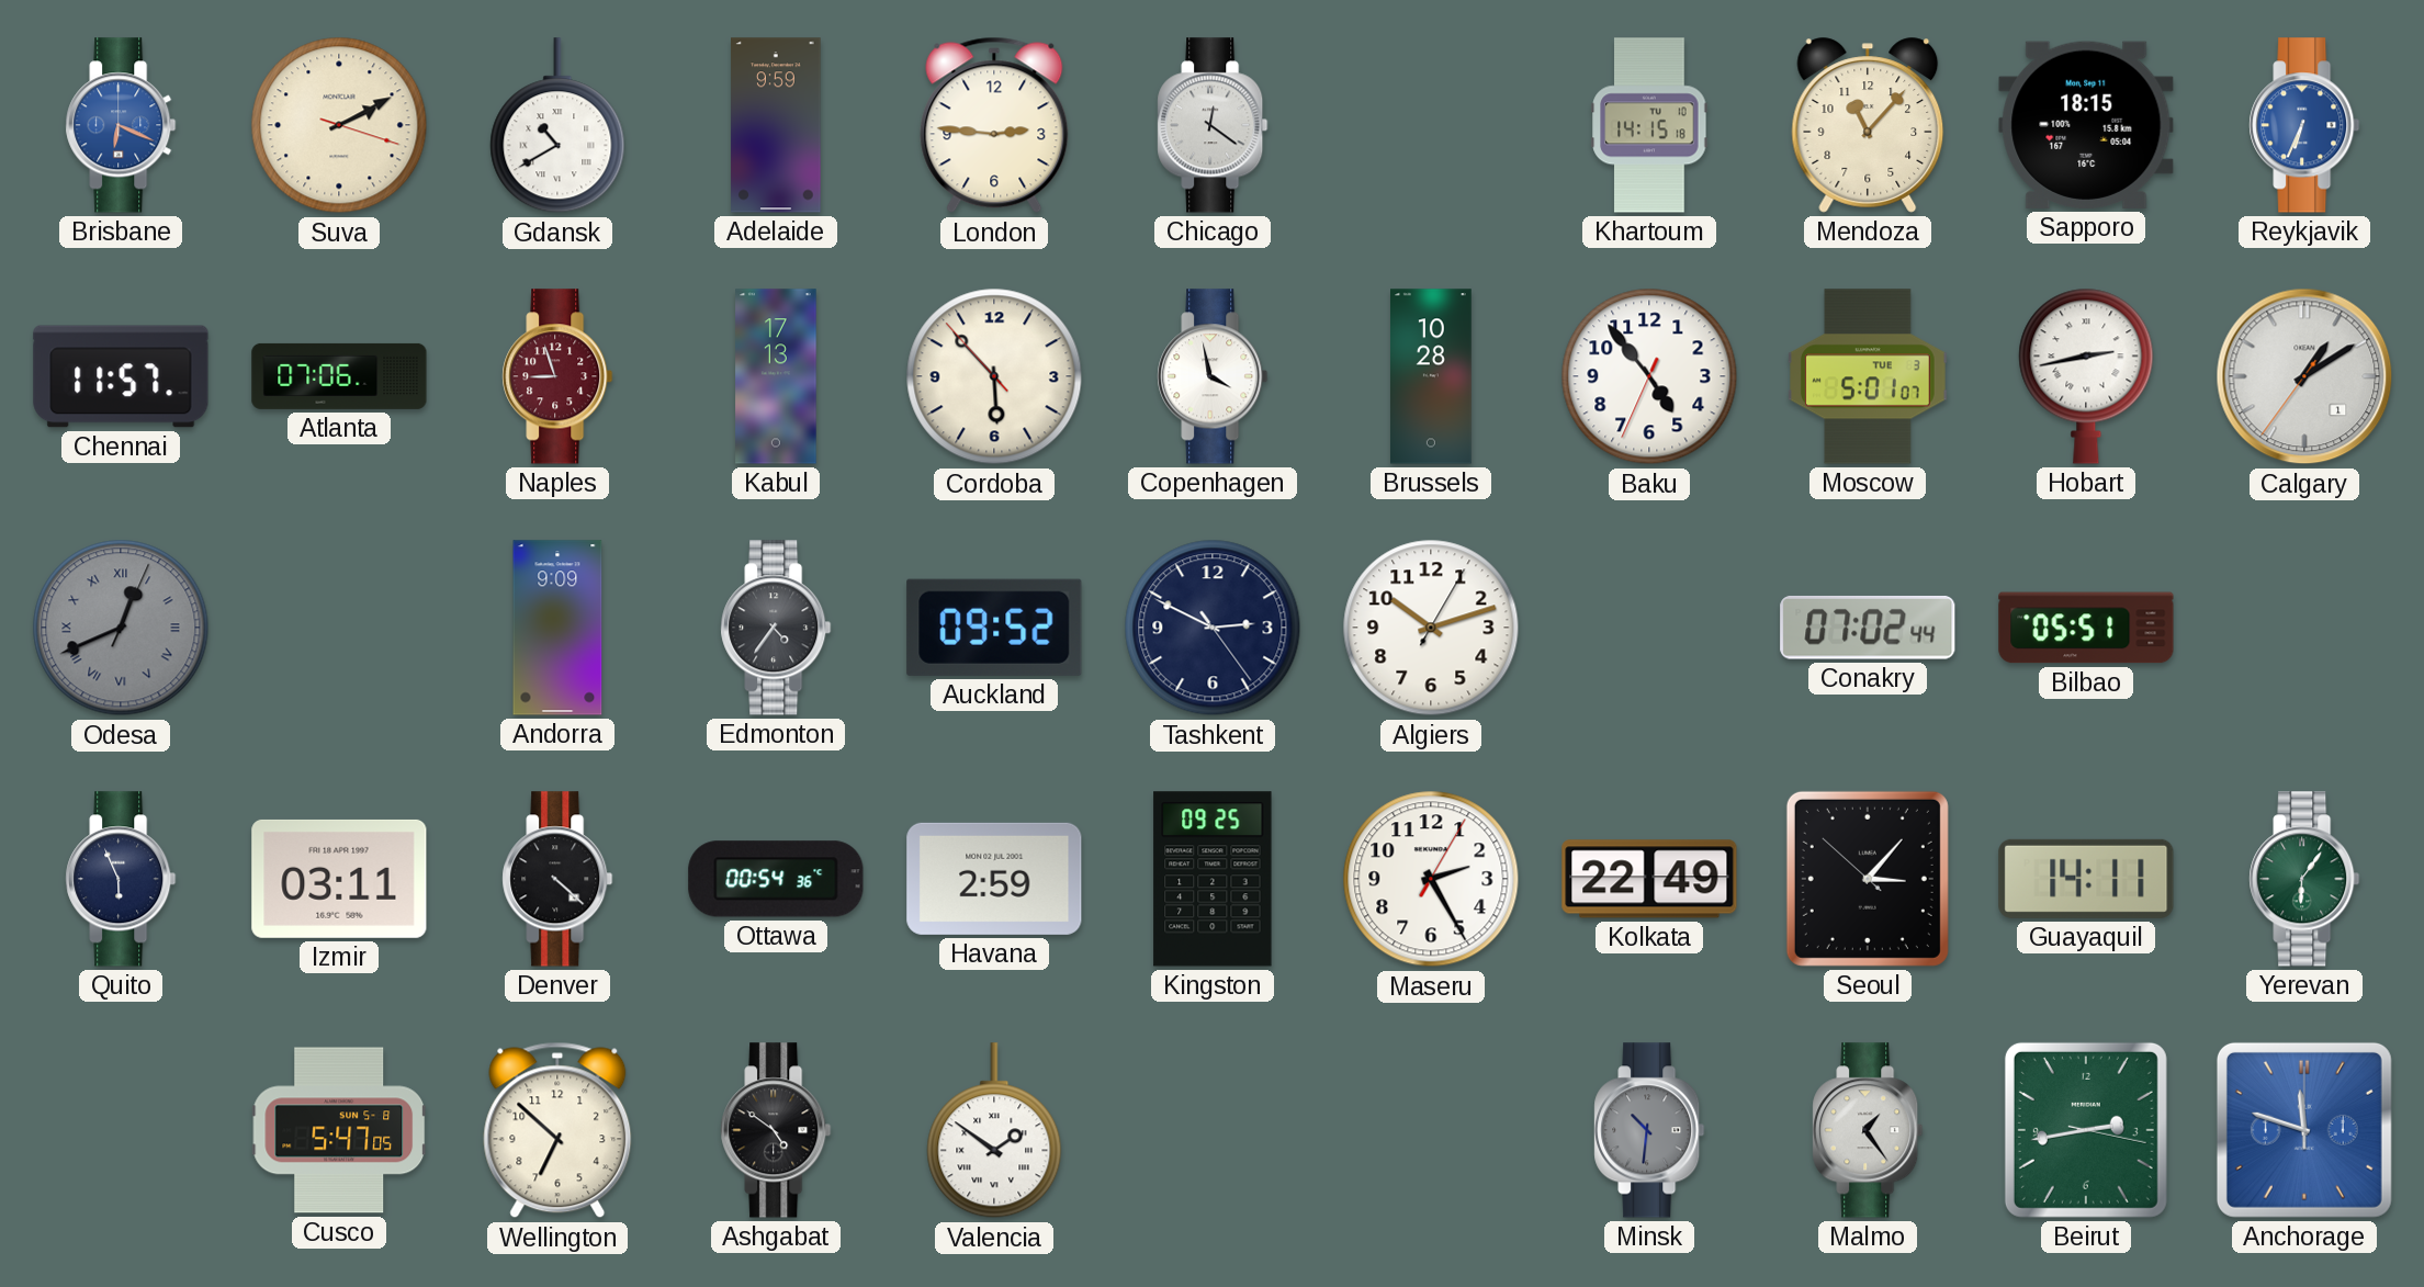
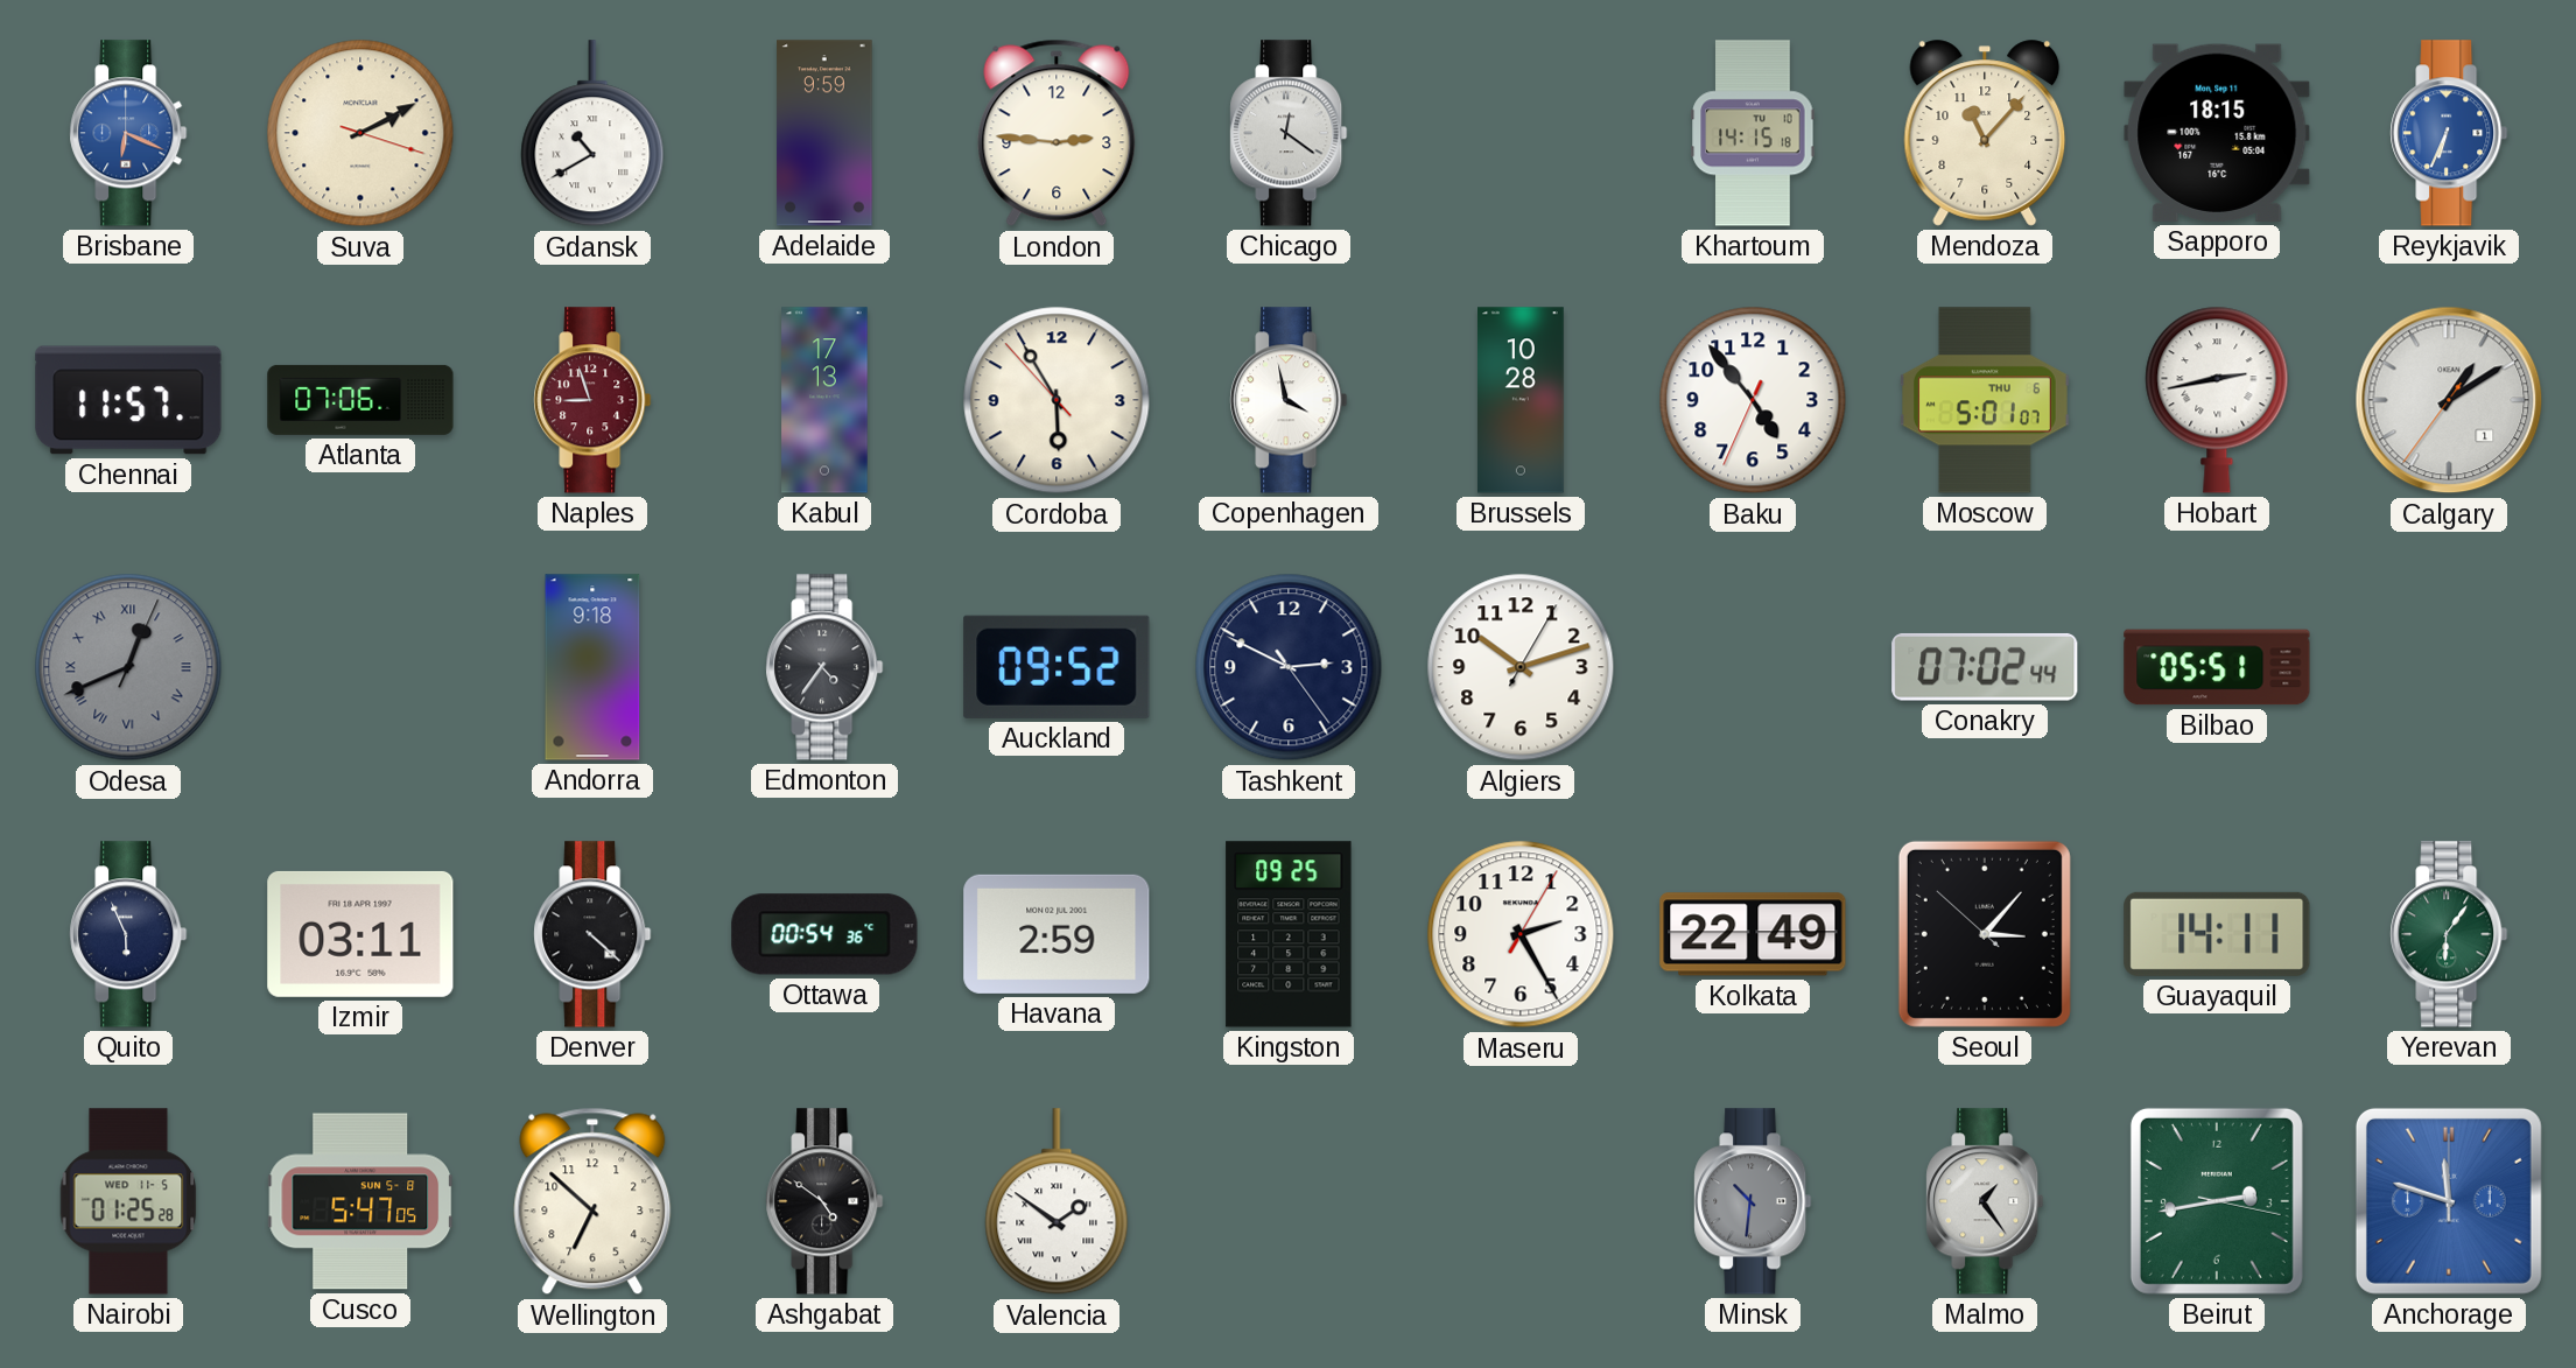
Cordoba: 5:52 -> 5:54 (1057, 400)
Moscow date: TUE 3 -> THU 6 (1986, 400)
Andorra: 9:09 -> 9:18 (592, 667)
Nairobi: none -> 01:25 (128, 1201)
